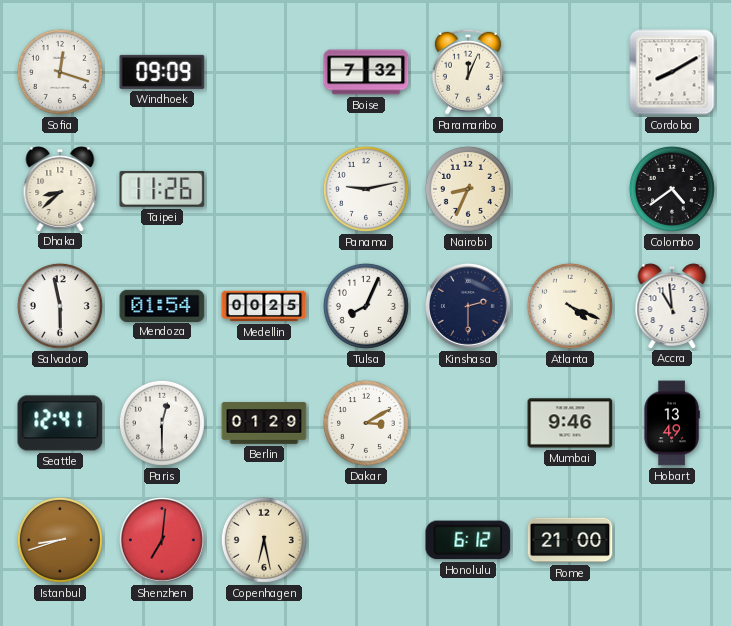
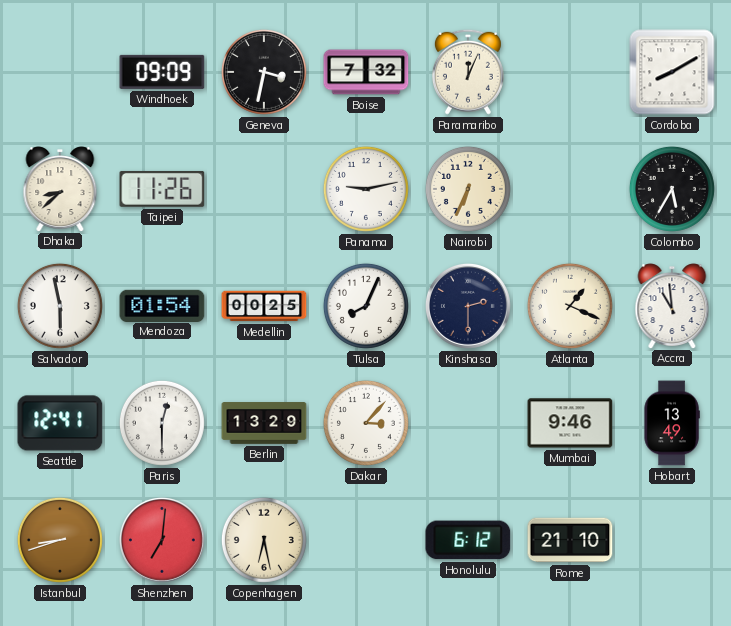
Sofia: 12:18 -> none (60, 72)
Geneva: none -> 3:32 (264, 72)
Nairobi: 8:34 -> 6:34 (468, 189)
Colombo: 4:39 -> 5:35 (672, 189)
Atlanta: 4:19 -> 1:19 (570, 306)
Berlin: 01:29 -> 13:29 (264, 423)
Dakar: 3:10 -> 3:07 (366, 423)
Rome: 21:00 -> 21:10 (570, 540)
